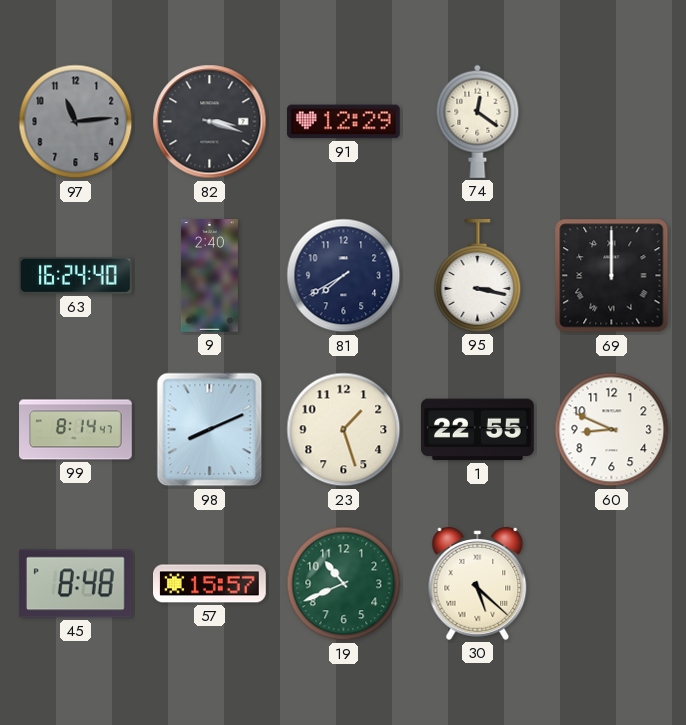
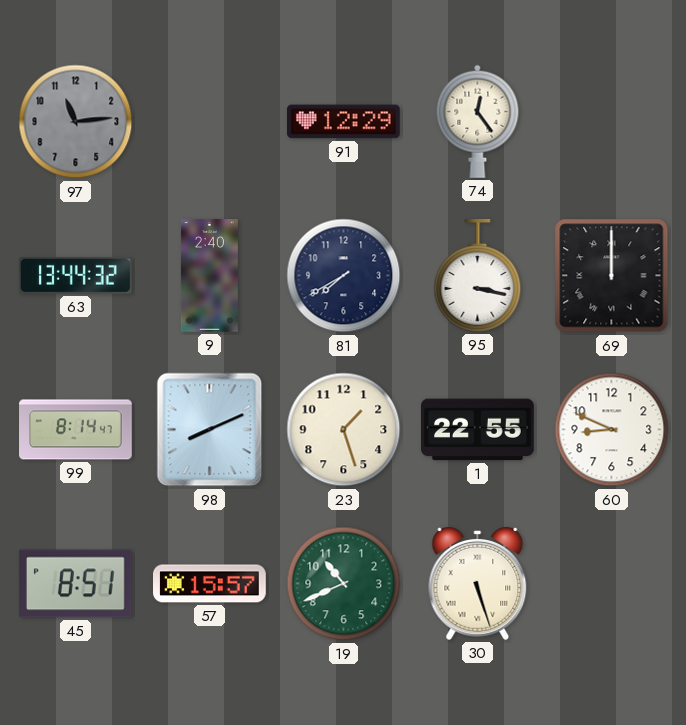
82: 3:18 -> none (210, 122)
74: 12:21 -> 12:24 (478, 121)
63: 16:24 -> 13:44 (75, 275)
45: 8:48 -> 8:51 (75, 584)
30: 5:22 -> 5:27 (478, 584)
